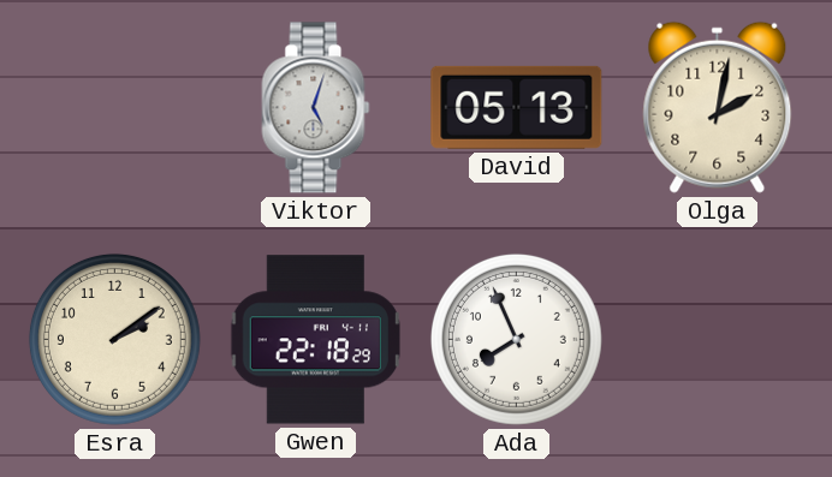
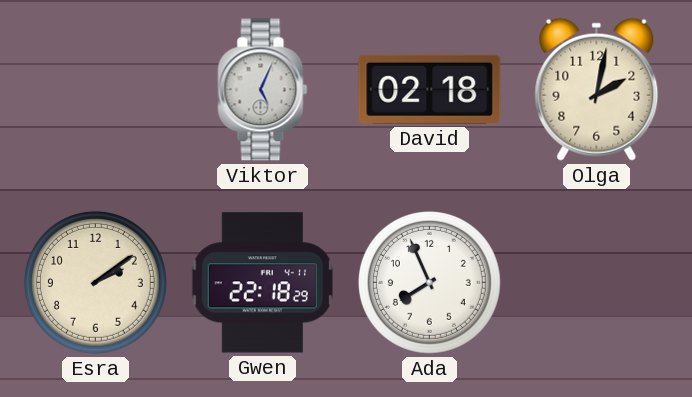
Viktor: 5:03 -> 5:04 (263, 90)
David: 05:13 -> 02:18 (430, 89)
